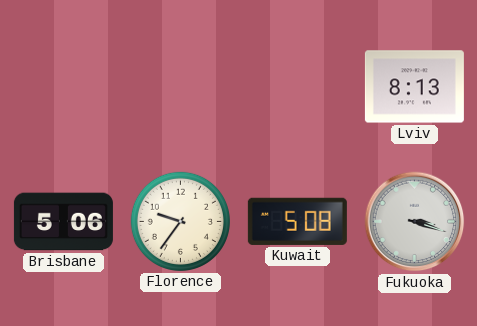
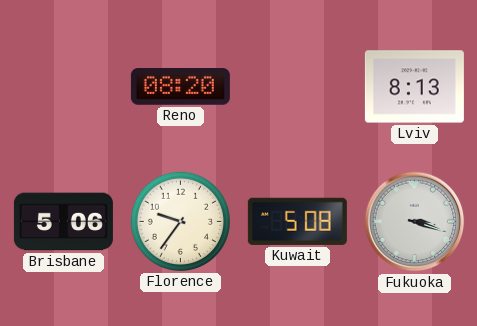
Reno: none -> 08:20 (180, 87)
